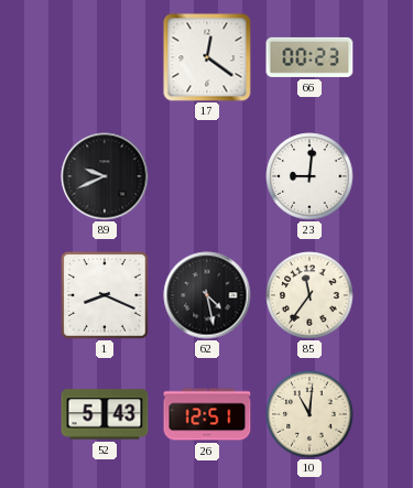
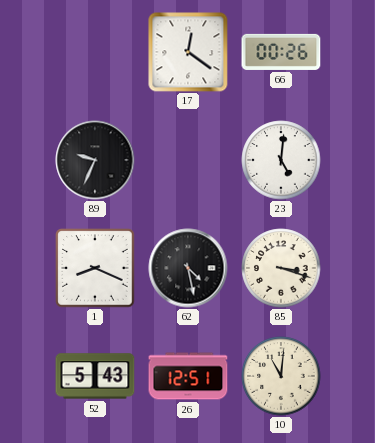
66: 00:23 -> 00:26 (281, 52)
89: 9:41 -> 9:34 (95, 160)
23: 9:01 -> 5:01 (281, 160)
85: 11:36 -> 3:18 (281, 268)
